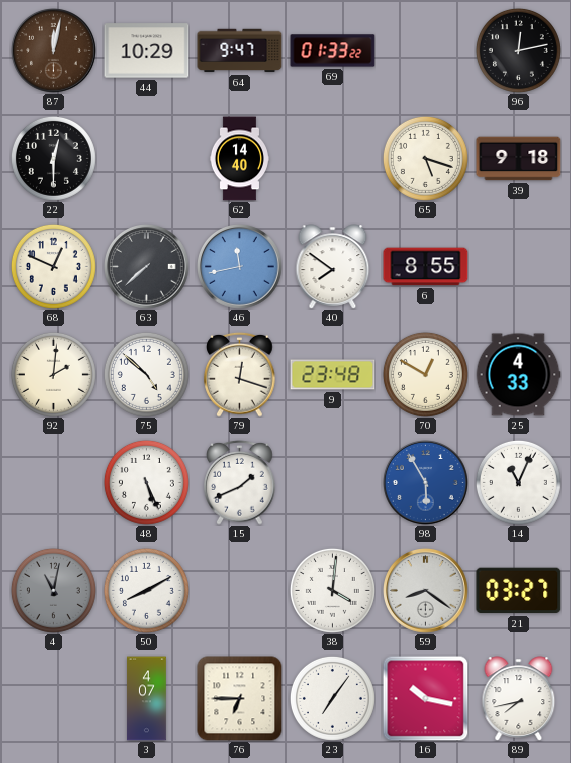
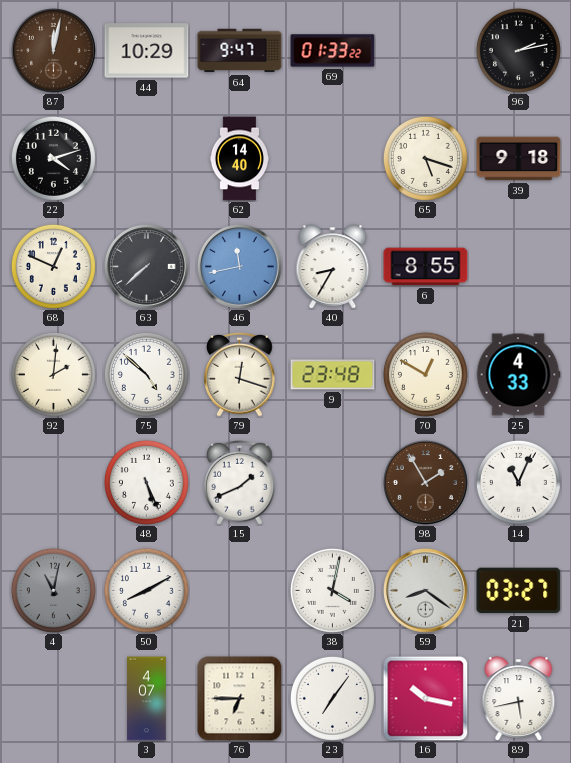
96: 12:13 -> 2:13 (518, 50)
22: 12:30 -> 4:12 (53, 158)
40: 7:51 -> 8:35 (333, 267)
98: 5:55 -> 1:55 (426, 483)
98 dial: blue -> brown (426, 483)
38: 4:01 -> 4:02 (332, 590)
89: 7:43 -> 5:43 (519, 699)
